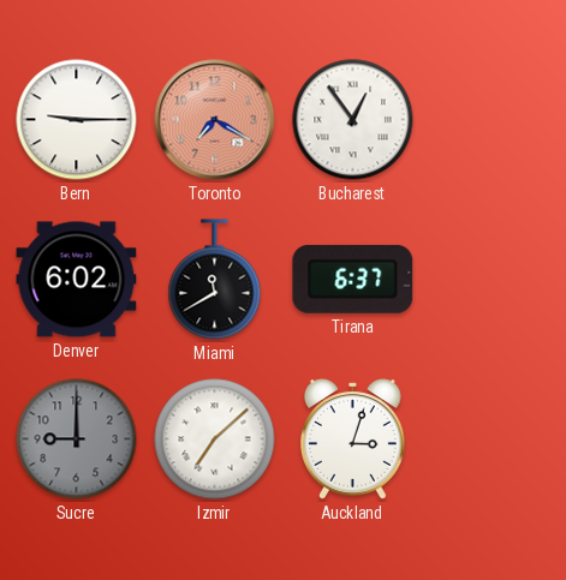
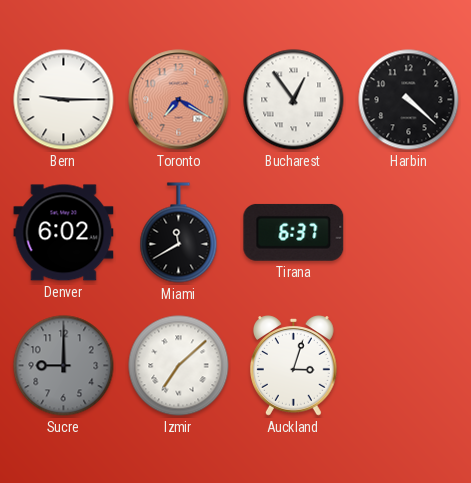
Harbin: none -> 4:22 (409, 100)
